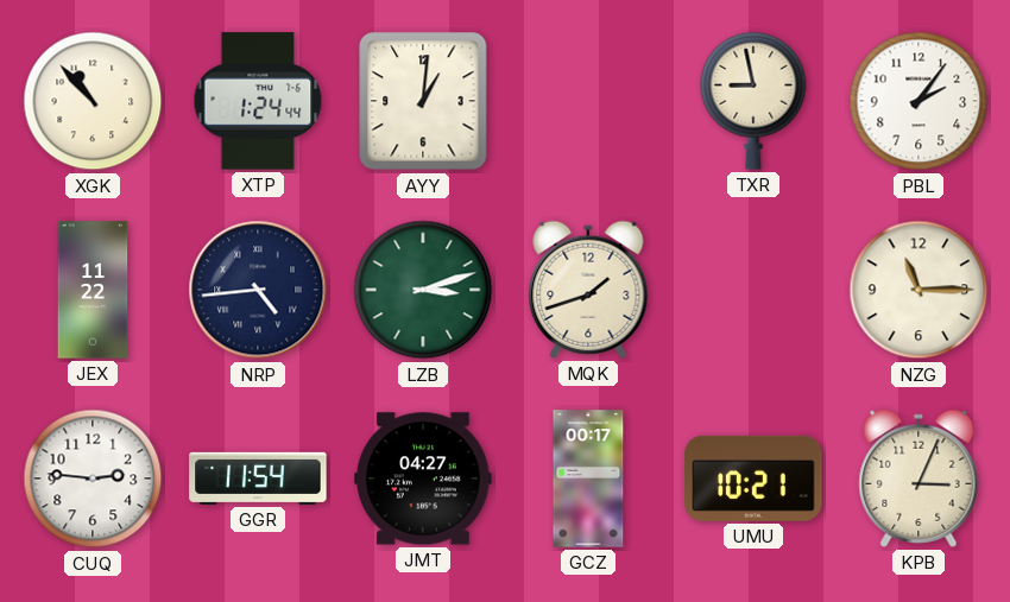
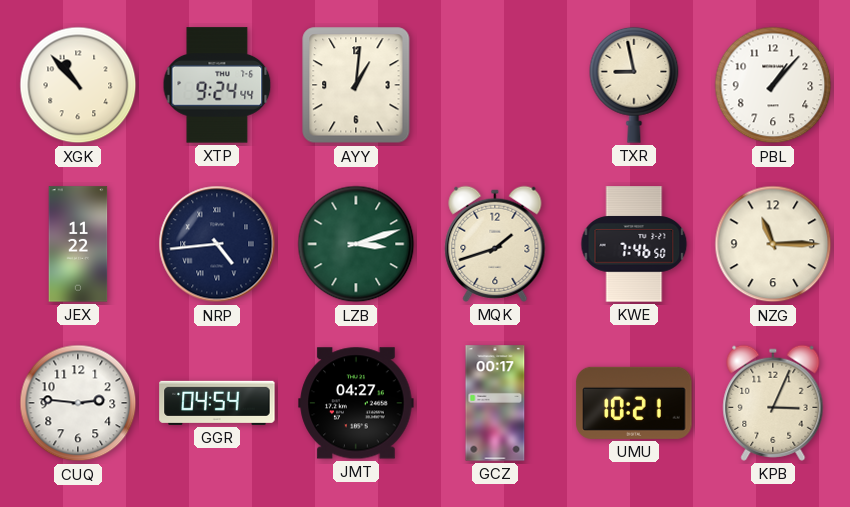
XTP: 1:24 -> 9:24 (217, 85)
PBL: 2:06 -> 1:07 (773, 85)
KWE: none -> 7:46 (634, 244)
GGR: 11:54 -> 04:54 (217, 403)
